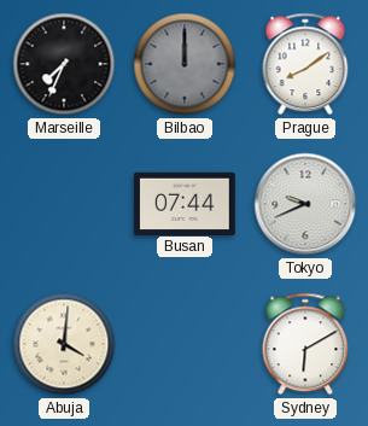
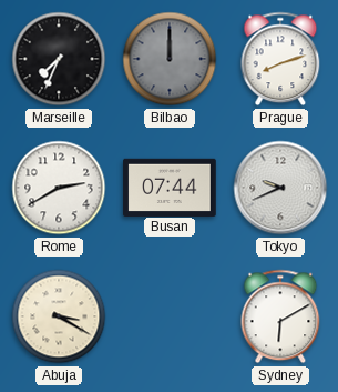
Prague: 8:09 -> 8:12 (280, 59)
Rome: none -> 2:40 (59, 188)
Abuja: 4:01 -> 3:20 (59, 316)
